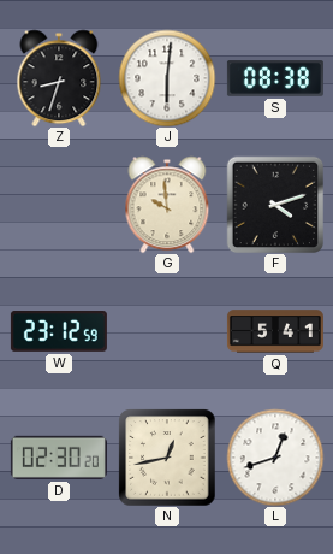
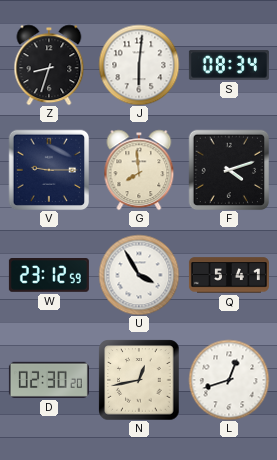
S: 08:38 -> 08:34 (229, 65)
V: none -> 9:15 (49, 170)
G: 9:59 -> 7:59 (139, 170)
U: none -> 3:55 (139, 275)
